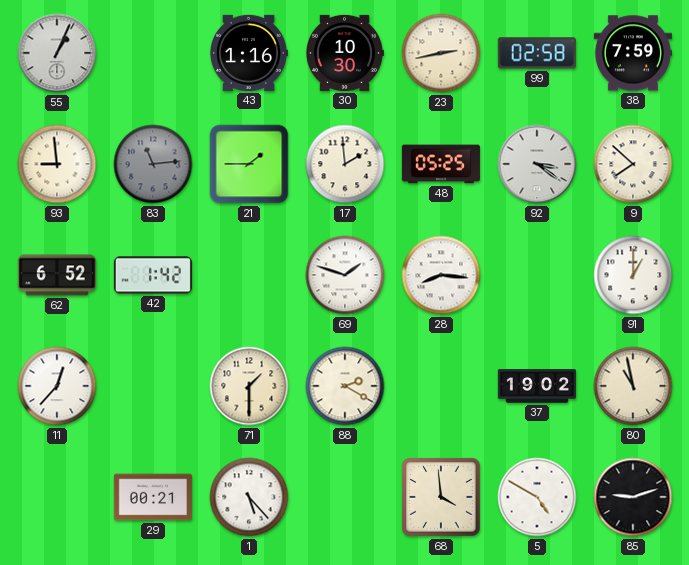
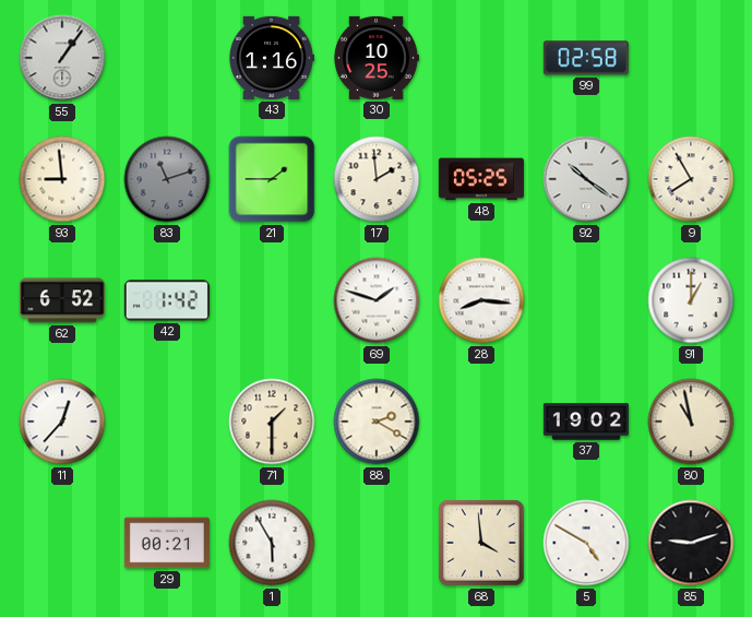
55: 1:04 -> 1:06 (62, 58)
30: 10:30 -> 10:25 (375, 58)
23: 2:43 -> none (441, 53)
38: 7:59 -> none (633, 53)
83: 11:14 -> 11:12 (167, 179)
92: 3:21 -> 10:21 (586, 179)
9: 7:52 -> 7:55 (691, 179)
1: 5:23 -> 5:55 (272, 543)
